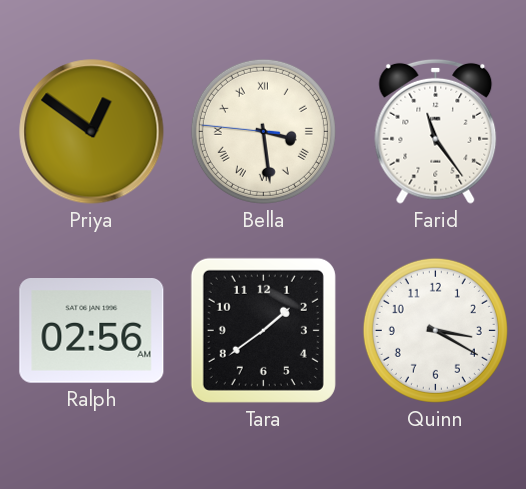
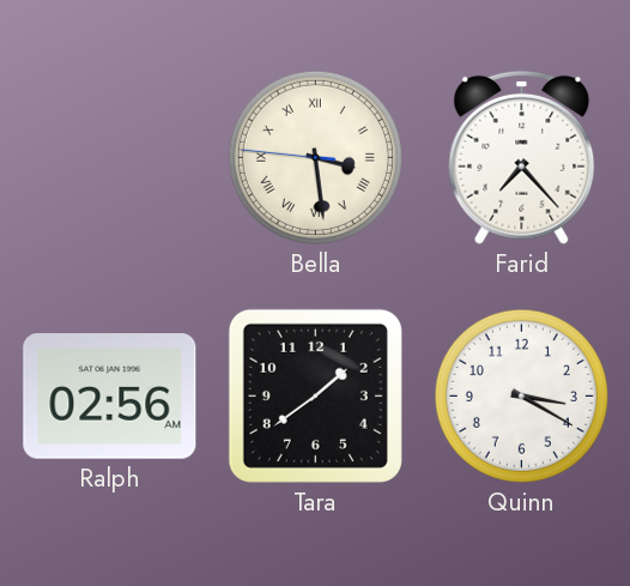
Priya: 12:51 -> none (92, 132)
Farid: 11:24 -> 7:23 (522, 157)
